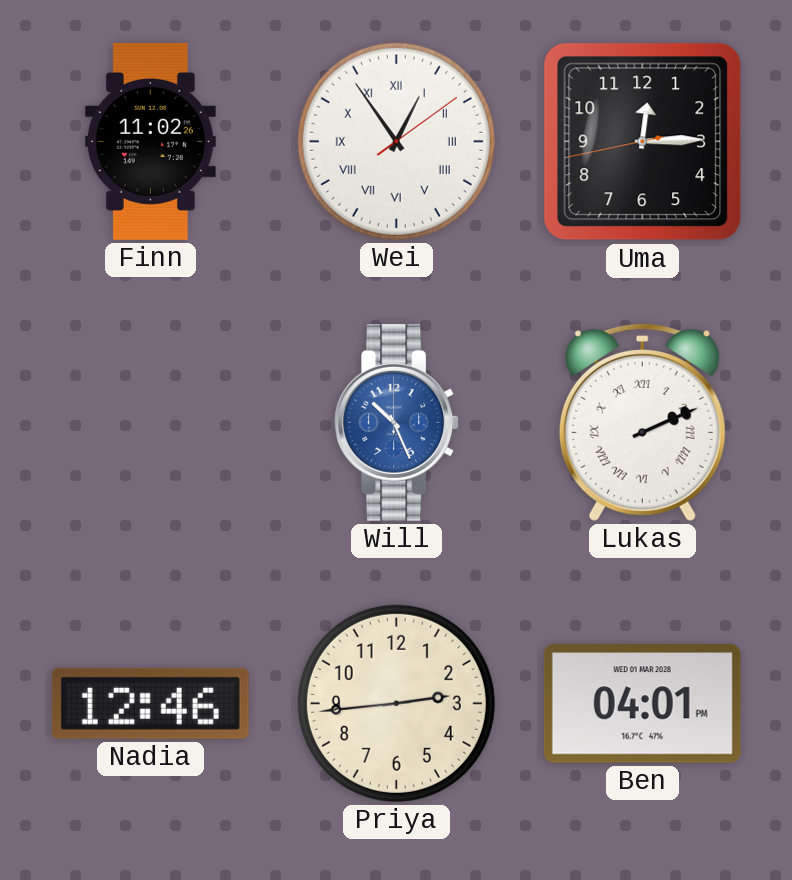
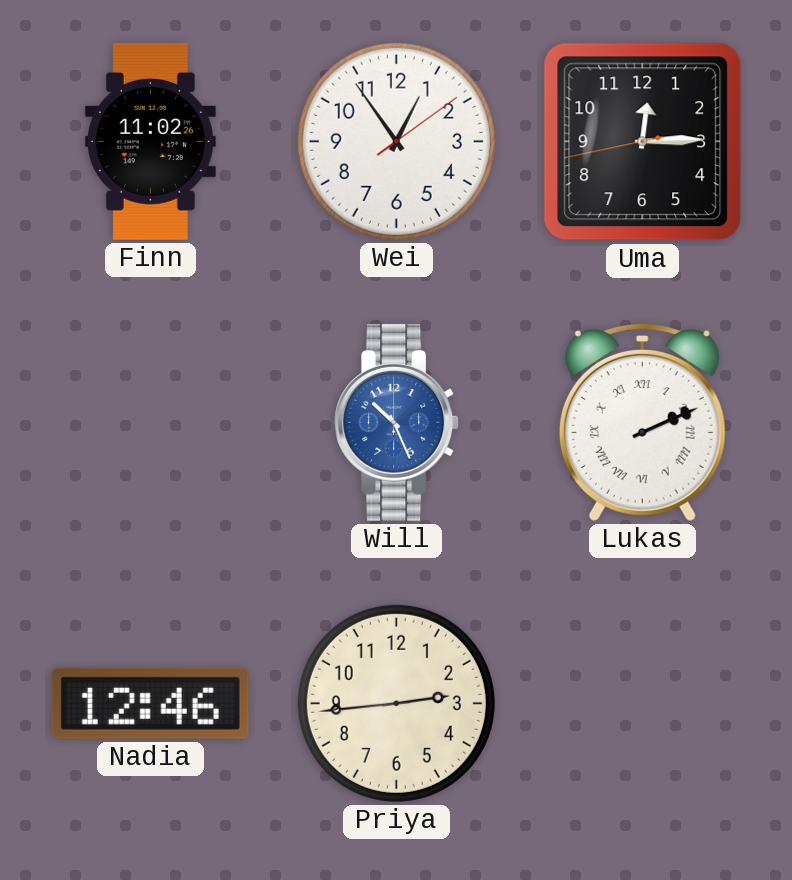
Wei numerals: Roman -> Arabic (396, 141)
Ben: 04:01 -> none (642, 704)
